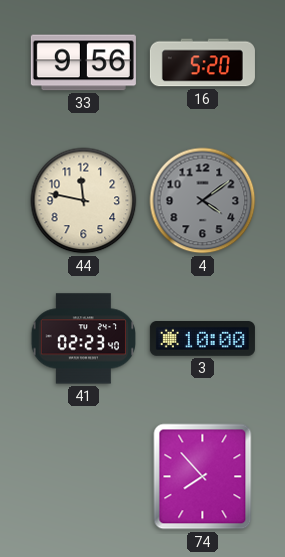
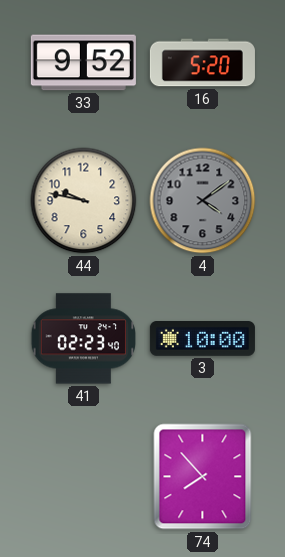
33: 9:56 -> 9:52 (83, 63)
44: 11:47 -> 9:47 (84, 201)
